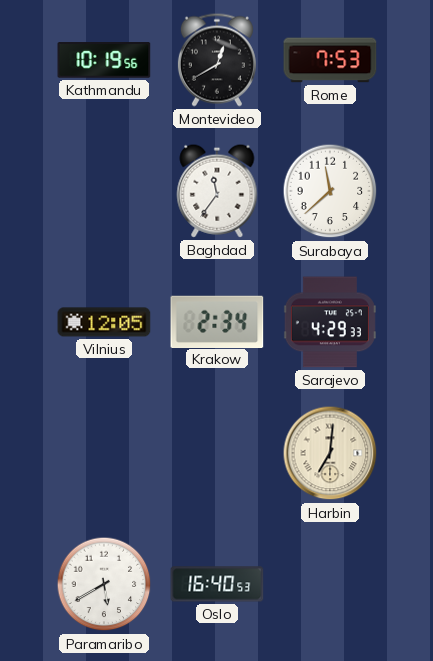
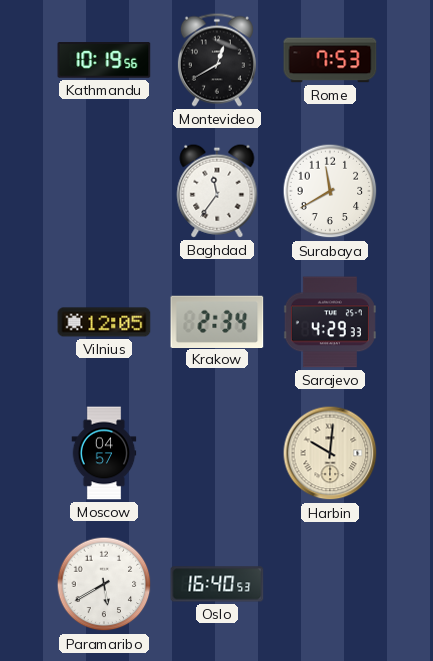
Surabaya: 11:38 -> 11:40 (330, 191)
Moscow: none -> 04:57 (104, 453)
Harbin: 7:01 -> 10:01 (330, 453)
